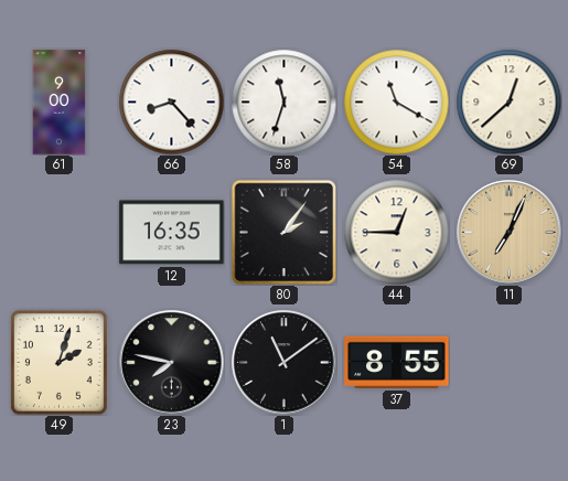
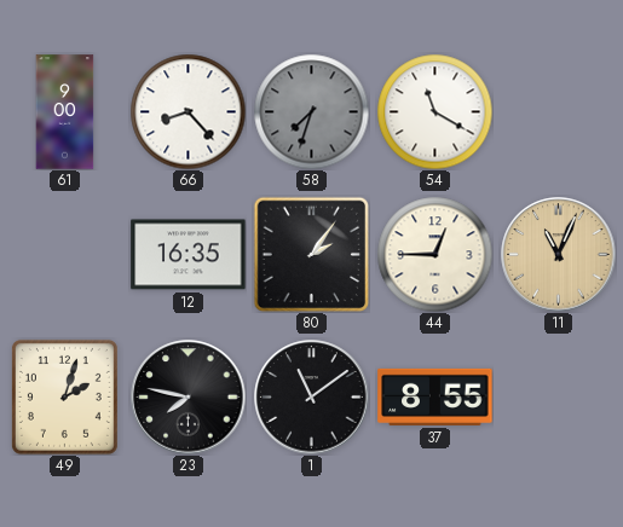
58: 11:33 -> 7:33 (311, 111)
58 dial: white -> grey (311, 111)
69: 12:38 -> none (508, 101)
11: 7:04 -> 11:04 (559, 255)
